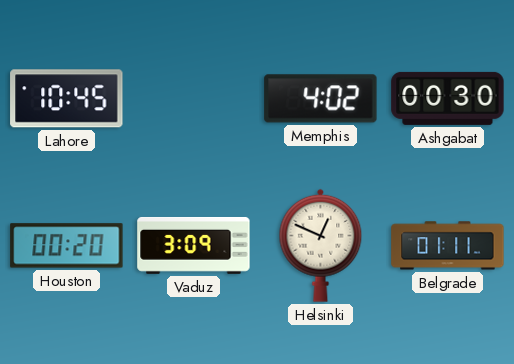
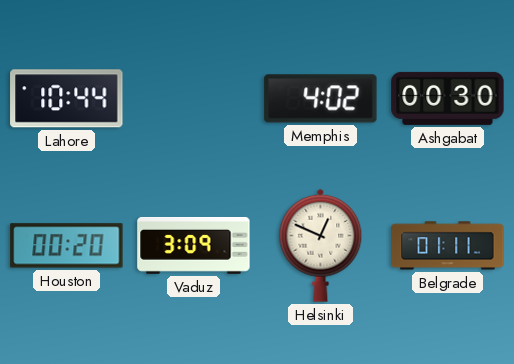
Lahore: 10:45 -> 10:44 (67, 99)
